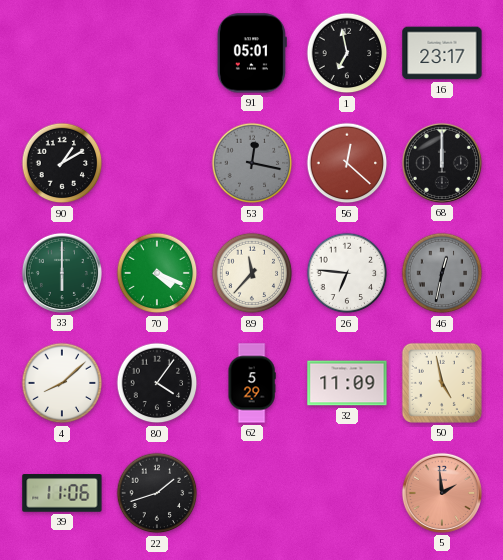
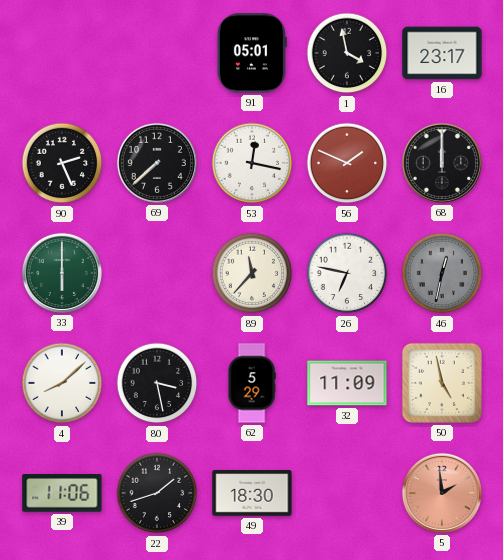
1: 6:58 -> 3:58 (347, 53)
90: 1:10 -> 2:26 (62, 163)
69: none -> 7:38 (157, 163)
53 dial: grey -> white (252, 163)
56: 12:22 -> 1:49 (347, 163)
70: 4:19 -> none (157, 273)
26: 6:46 -> 6:47 (347, 273)
80: 4:06 -> 3:28 (157, 383)
49: none -> 18:30 (252, 493)
